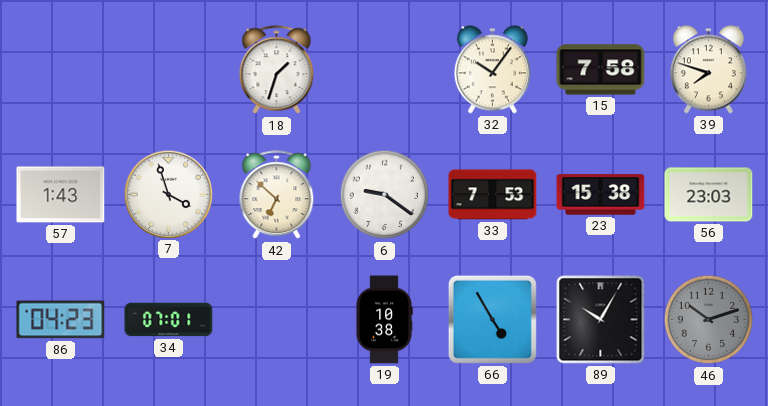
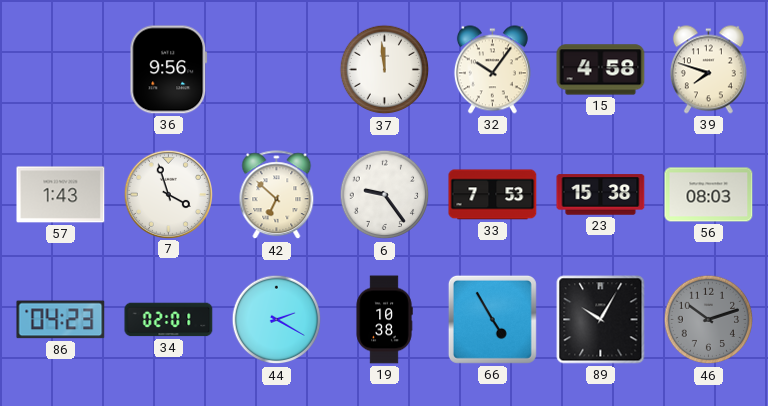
36: none -> 9:56 (169, 70)
18: 1:33 -> none (277, 70)
37: none -> 11:59 (385, 70)
15: 7:58 -> 4:58 (601, 70)
6: 9:21 -> 9:24 (385, 195)
56: 23:03 -> 08:03 (709, 195)
34: 07:01 -> 02:01 (169, 320)
44: none -> 2:20 (277, 320)
